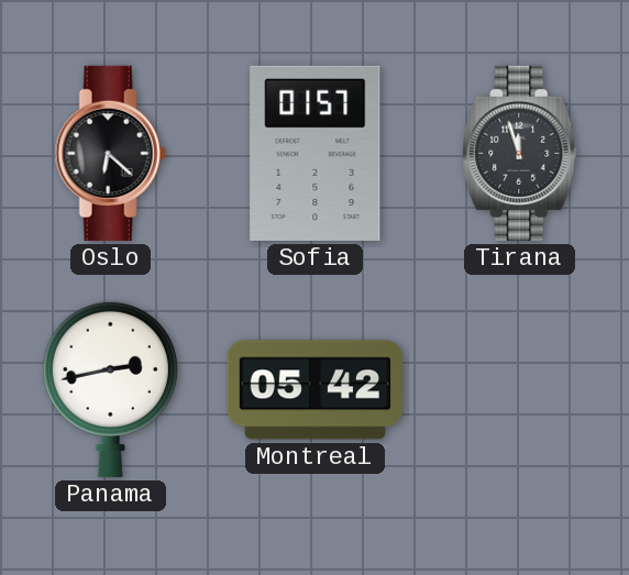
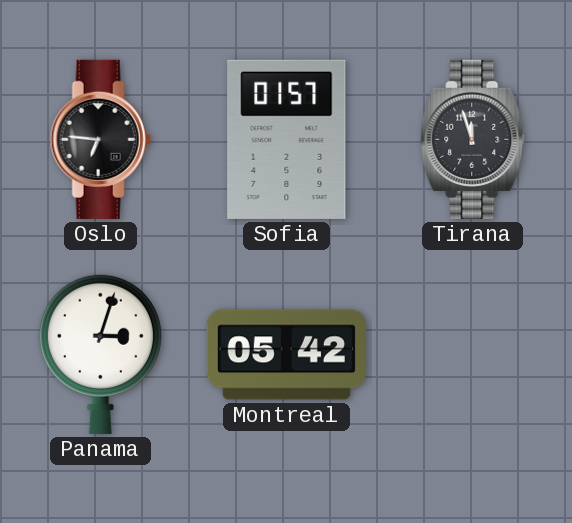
Oslo: 6:22 -> 6:46 (100, 139)
Panama: 2:43 -> 3:03 (100, 354)
